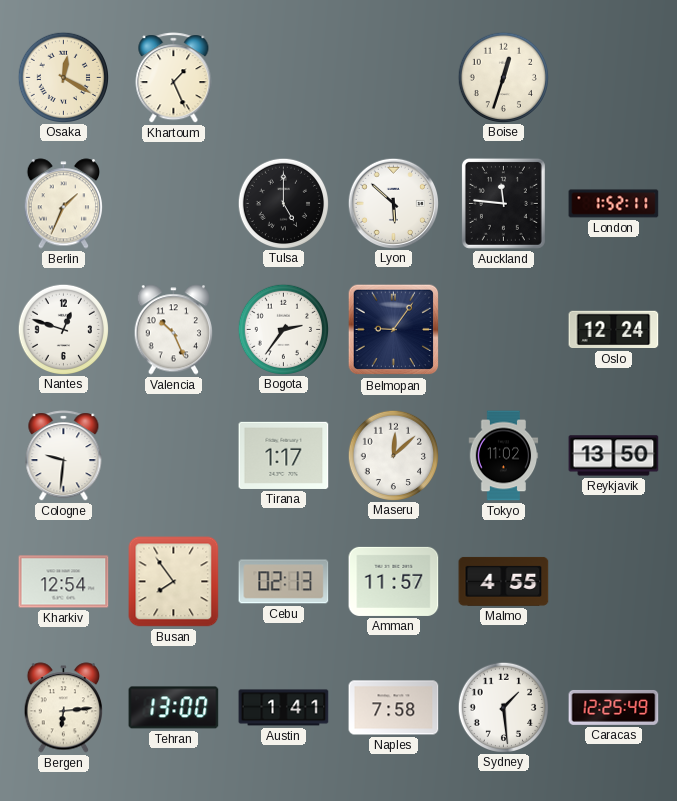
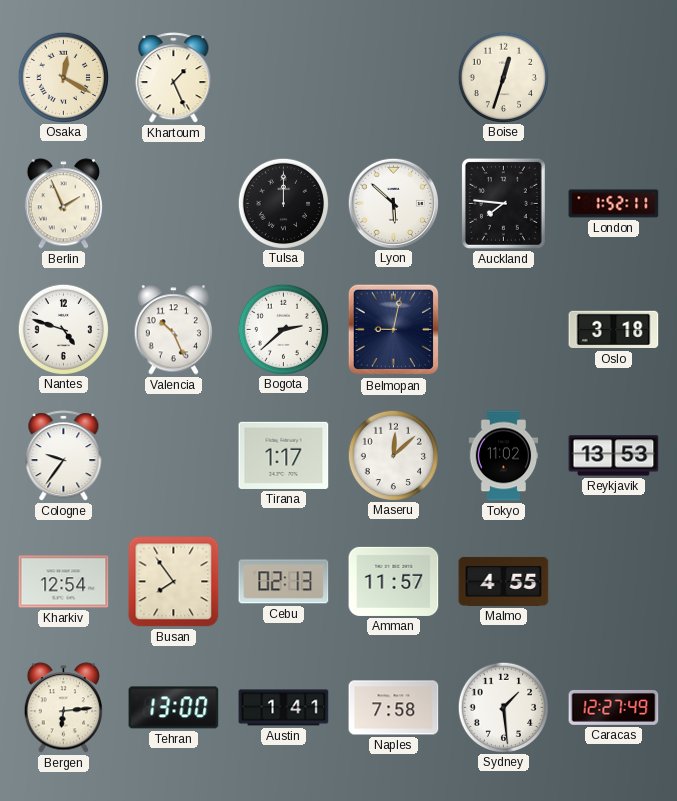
Berlin: 1:34 -> 1:56 (63, 204)
Tulsa: 5:00 -> 12:00 (283, 203)
Auckland: 11:46 -> 7:46 (503, 203)
Nantes: 12:48 -> 4:48 (63, 329)
Bogota: 2:36 -> 2:38 (283, 329)
Belmopan: 9:06 -> 9:02 (394, 330)
Oslo: 12:24 -> 3:18 (614, 330)
Cologne: 9:31 -> 9:36 (64, 456)
Reykjavik: 13:50 -> 13:53 (614, 456)
Caracas: 12:25 -> 12:27 (614, 707)
